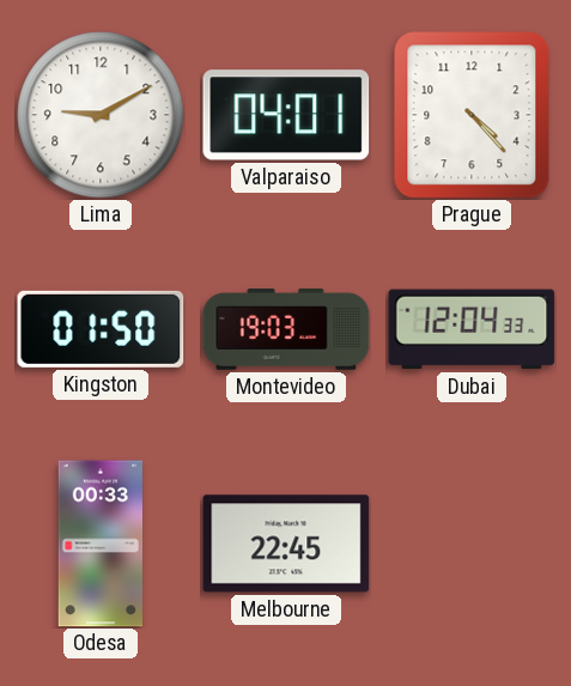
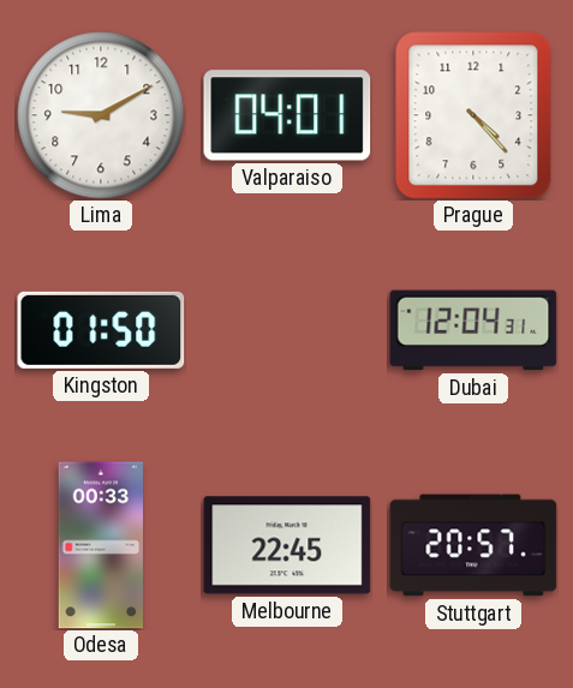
Montevideo: 19:03 -> none (286, 330)
Dubai: 12:04:33 -> 12:04:31 (473, 330)
Stuttgart: none -> 20:57 (473, 545)
